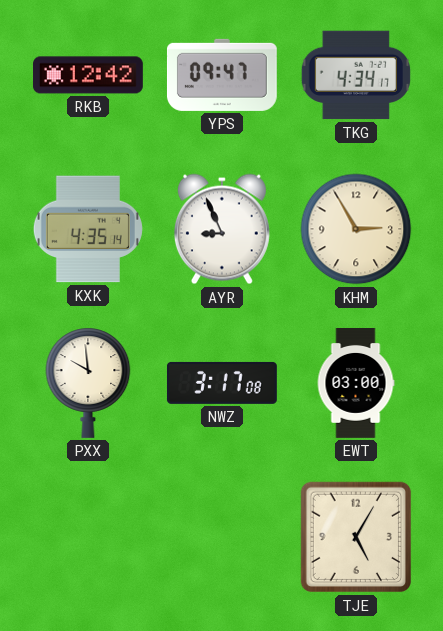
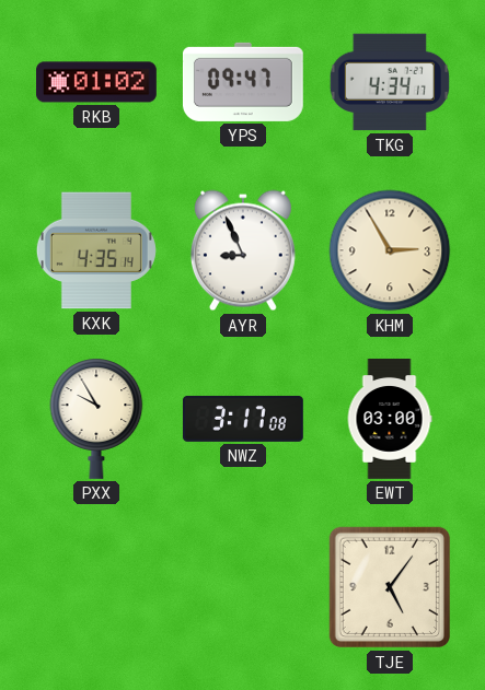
RKB: 12:42 -> 01:02 (97, 82)
PXX: 9:59 -> 9:55 (96, 419)
TJE: 5:05 -> 5:06 (390, 587)
